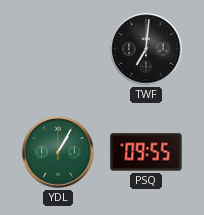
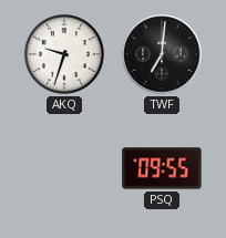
AKQ: none -> 9:33 (64, 54)
YDL: 1:05 -> none (58, 152)
